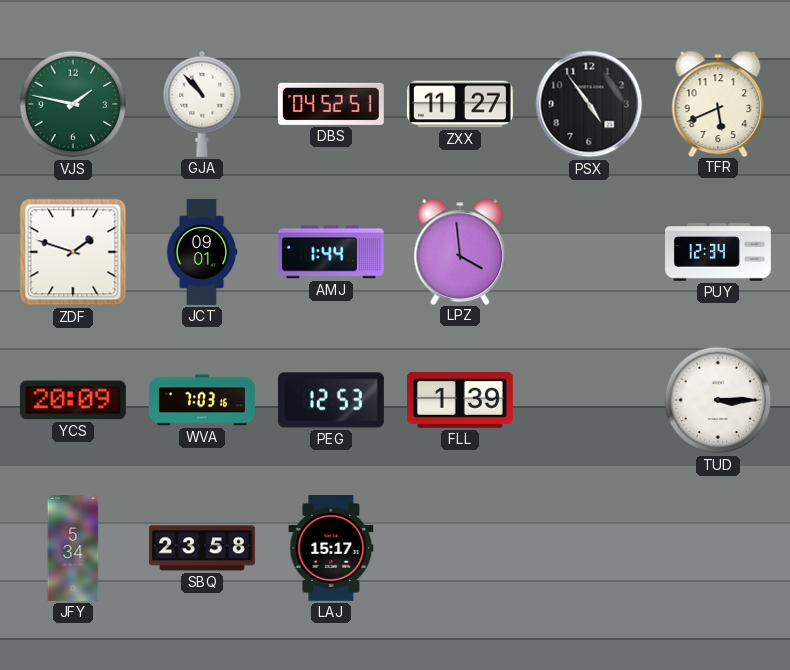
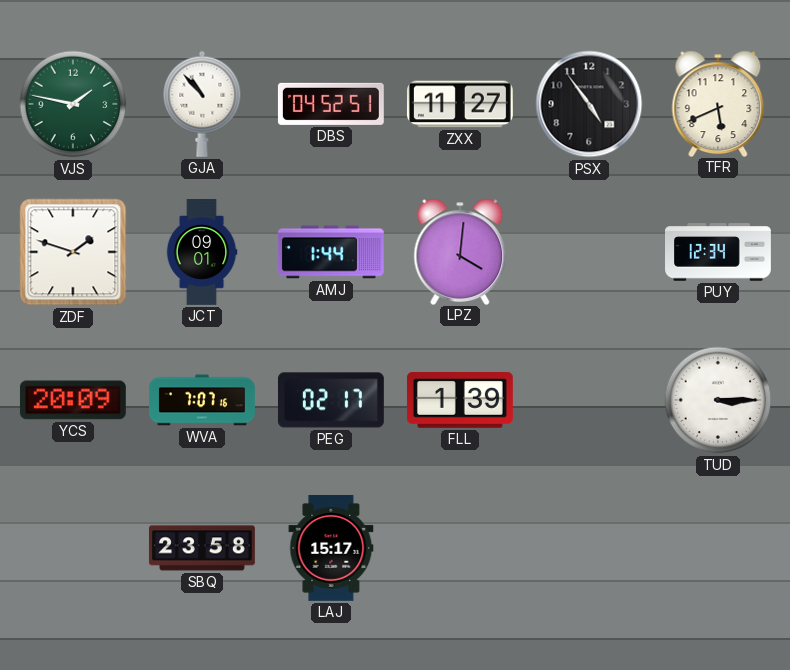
LPZ: 3:59 -> 4:01 (460, 251)
WVA: 7:03 -> 7:07 (202, 400)
PEG: 12:53 -> 02:17 (331, 400)
JFY: 5:34 -> none (73, 549)
